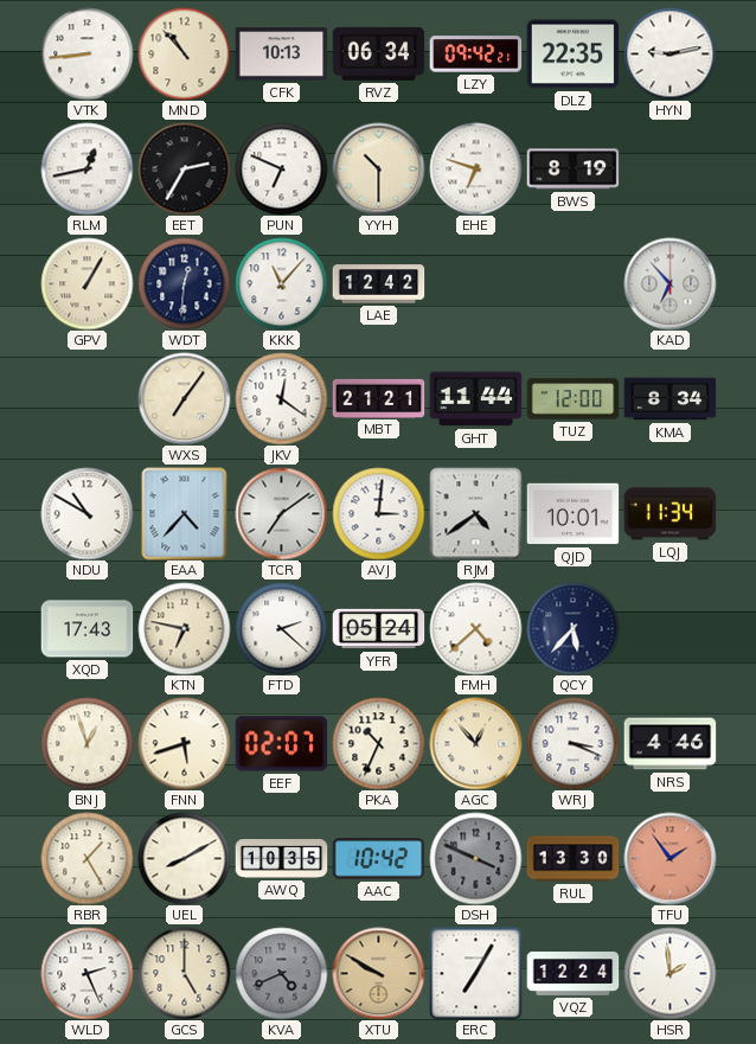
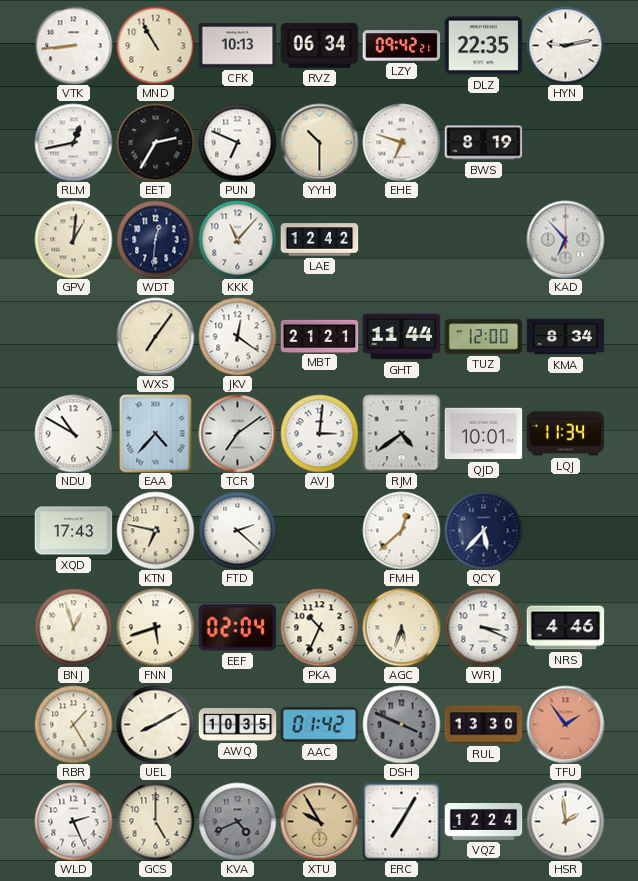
MND: 10:53 -> 10:55 (155, 45)
GPV: 1:05 -> 1:01 (73, 239)
YFR: 05:24 -> none (378, 629)
FMH: 4:38 -> 12:38 (401, 530)
EEF: 02:07 -> 02:04 (237, 628)
AGC: 12:53 -> 5:33 (401, 627)
AAC: 10:42 -> 01:42 (319, 725)
XTU: 9:50 -> 9:55 (319, 821)
